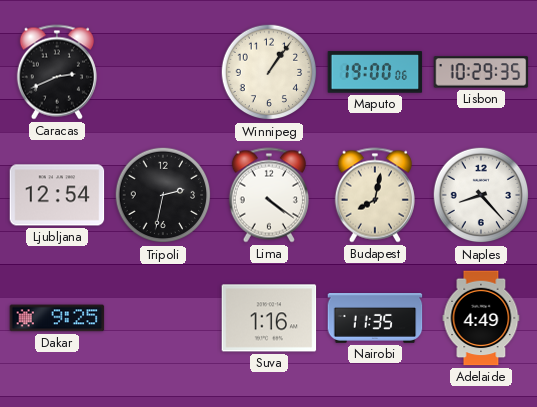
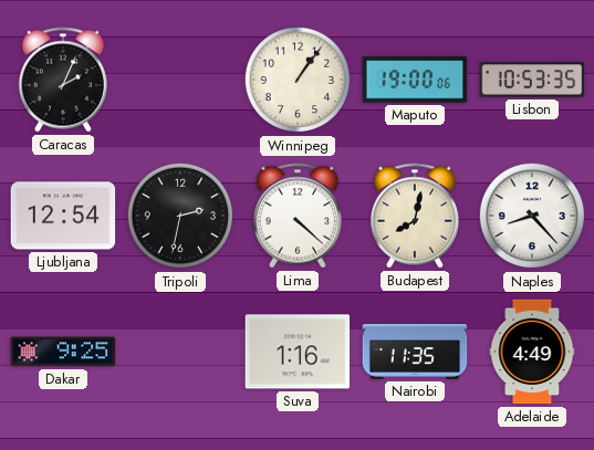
Caracas: 2:41 -> 2:04 (63, 80)
Lisbon: 10:29 -> 10:53 (532, 80)
Lima: 4:21 -> 4:22 (298, 216)
